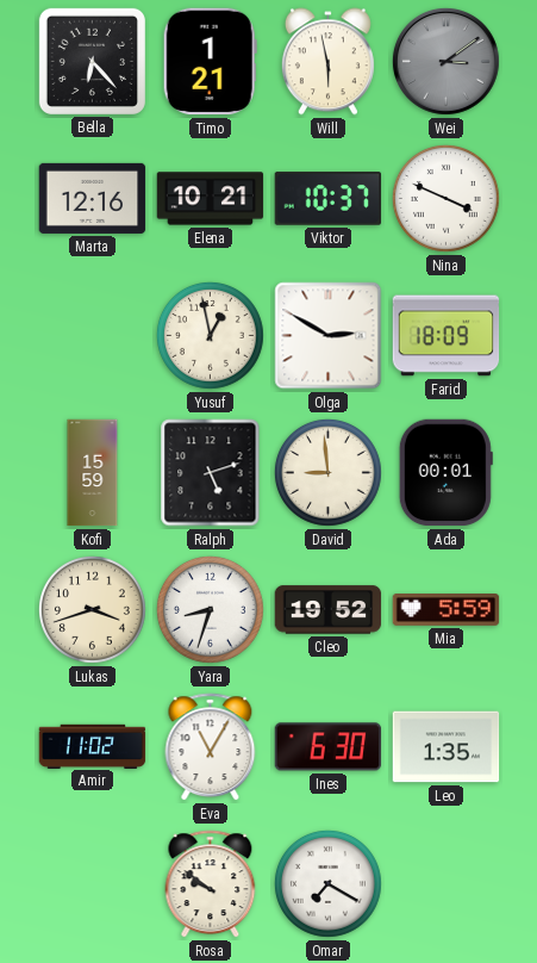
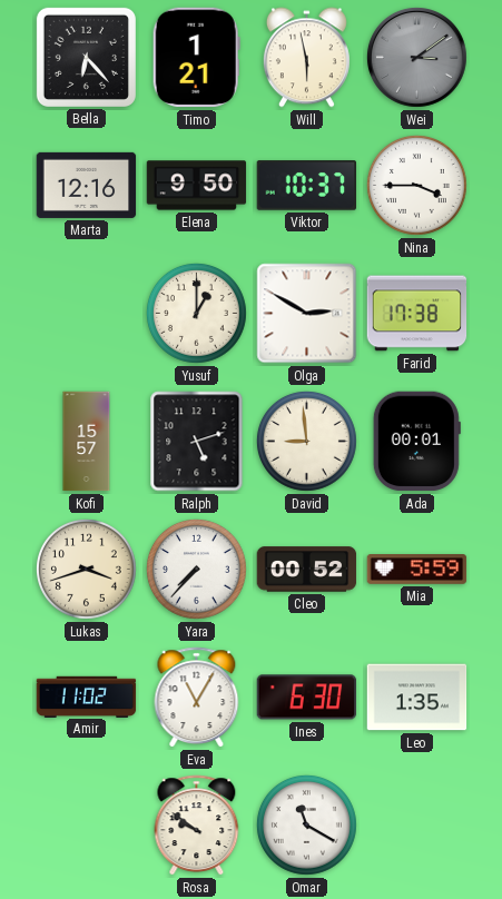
Elena: 10:21 -> 9:50 (197, 186)
Nina: 3:49 -> 3:45 (416, 185)
Yusuf: 12:58 -> 1:00 (196, 313)
Farid: 18:09 -> 17:38 (417, 314)
Kofi: 15:59 -> 15:57 (87, 442)
Yara: 8:33 -> 7:37 (196, 569)
Cleo: 19:52 -> 00:52 (307, 570)
Omar: 7:20 -> 11:20 (306, 824)
